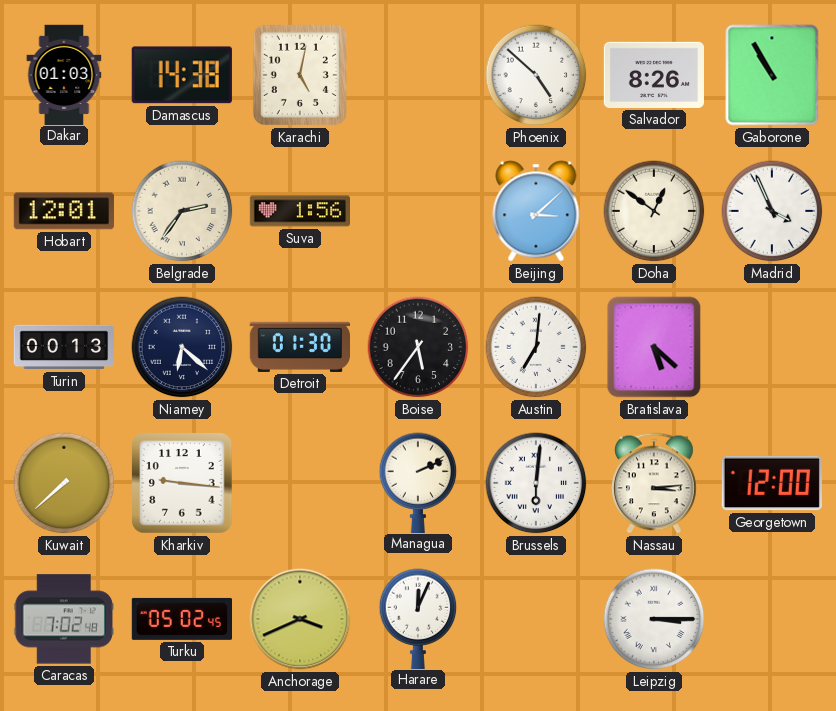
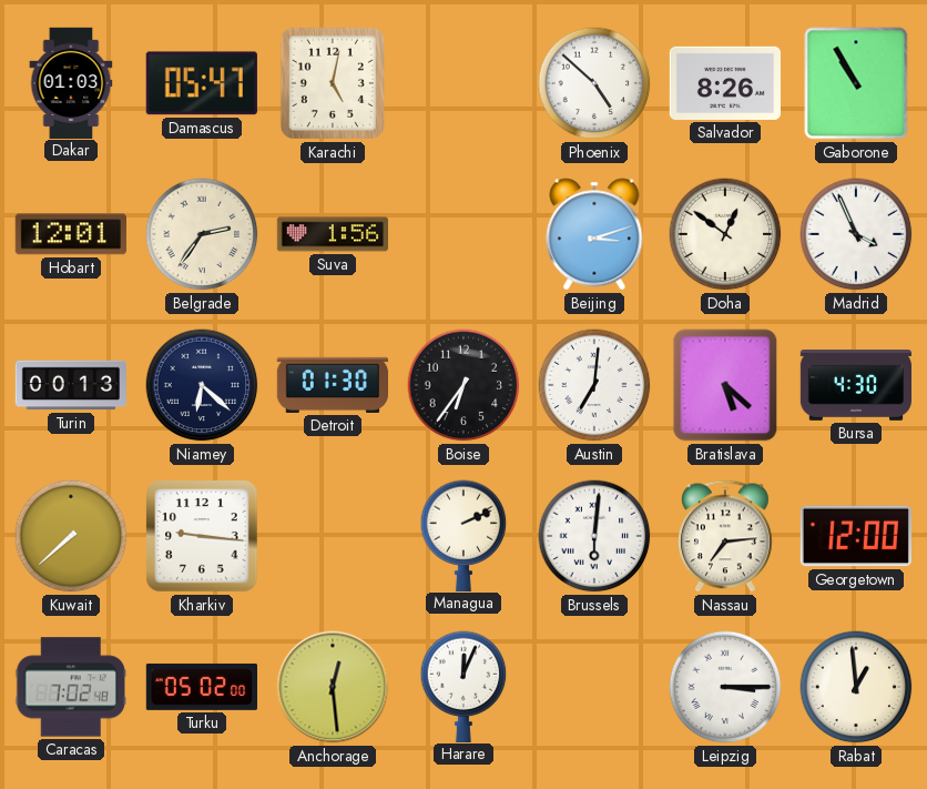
Damascus: 14:38 -> 05:47 (202, 83)
Beijing: 3:08 -> 3:12 (594, 234)
Boise: 5:36 -> 6:36 (463, 385)
Bursa: none -> 4:30 (856, 385)
Nassau: 3:14 -> 7:14 (726, 536)
Turku: 05:02:45 -> 05:02:00 (201, 687)
Anchorage: 3:41 -> 12:29 (333, 687)
Rabat: none -> 12:59 (856, 687)
